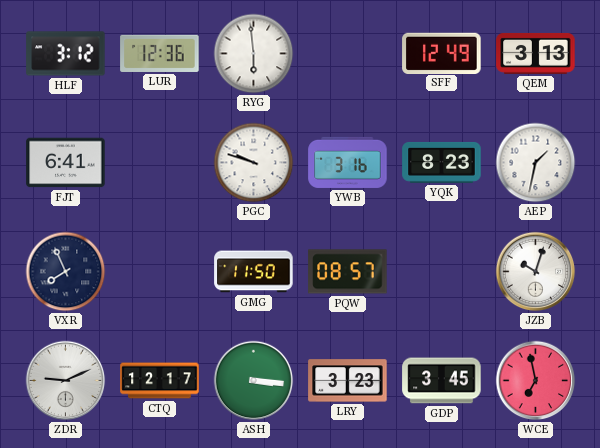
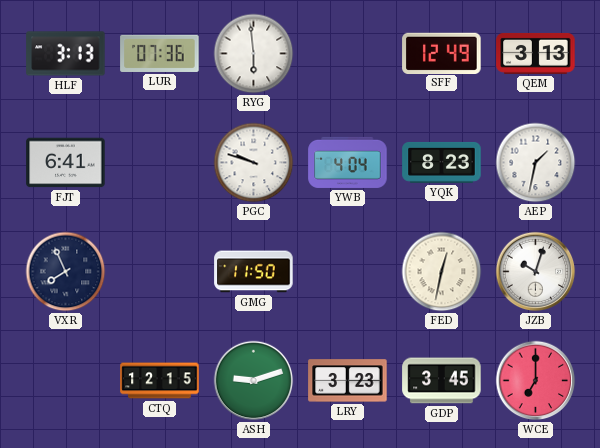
HLF: 3:12 -> 3:13 (66, 54)
LUR: 12:36 -> 07:36 (160, 53)
YWB: 3:16 -> 4:04 (348, 162)
PQW: 08:57 -> none (348, 272)
FED: none -> 12:32 (442, 272)
ZDR: 9:11 -> none (66, 381)
CTQ: 12:17 -> 12:15 (160, 381)
ASH: 3:16 -> 9:12 (254, 381)
WCE: 6:58 -> 7:00 (536, 381)
